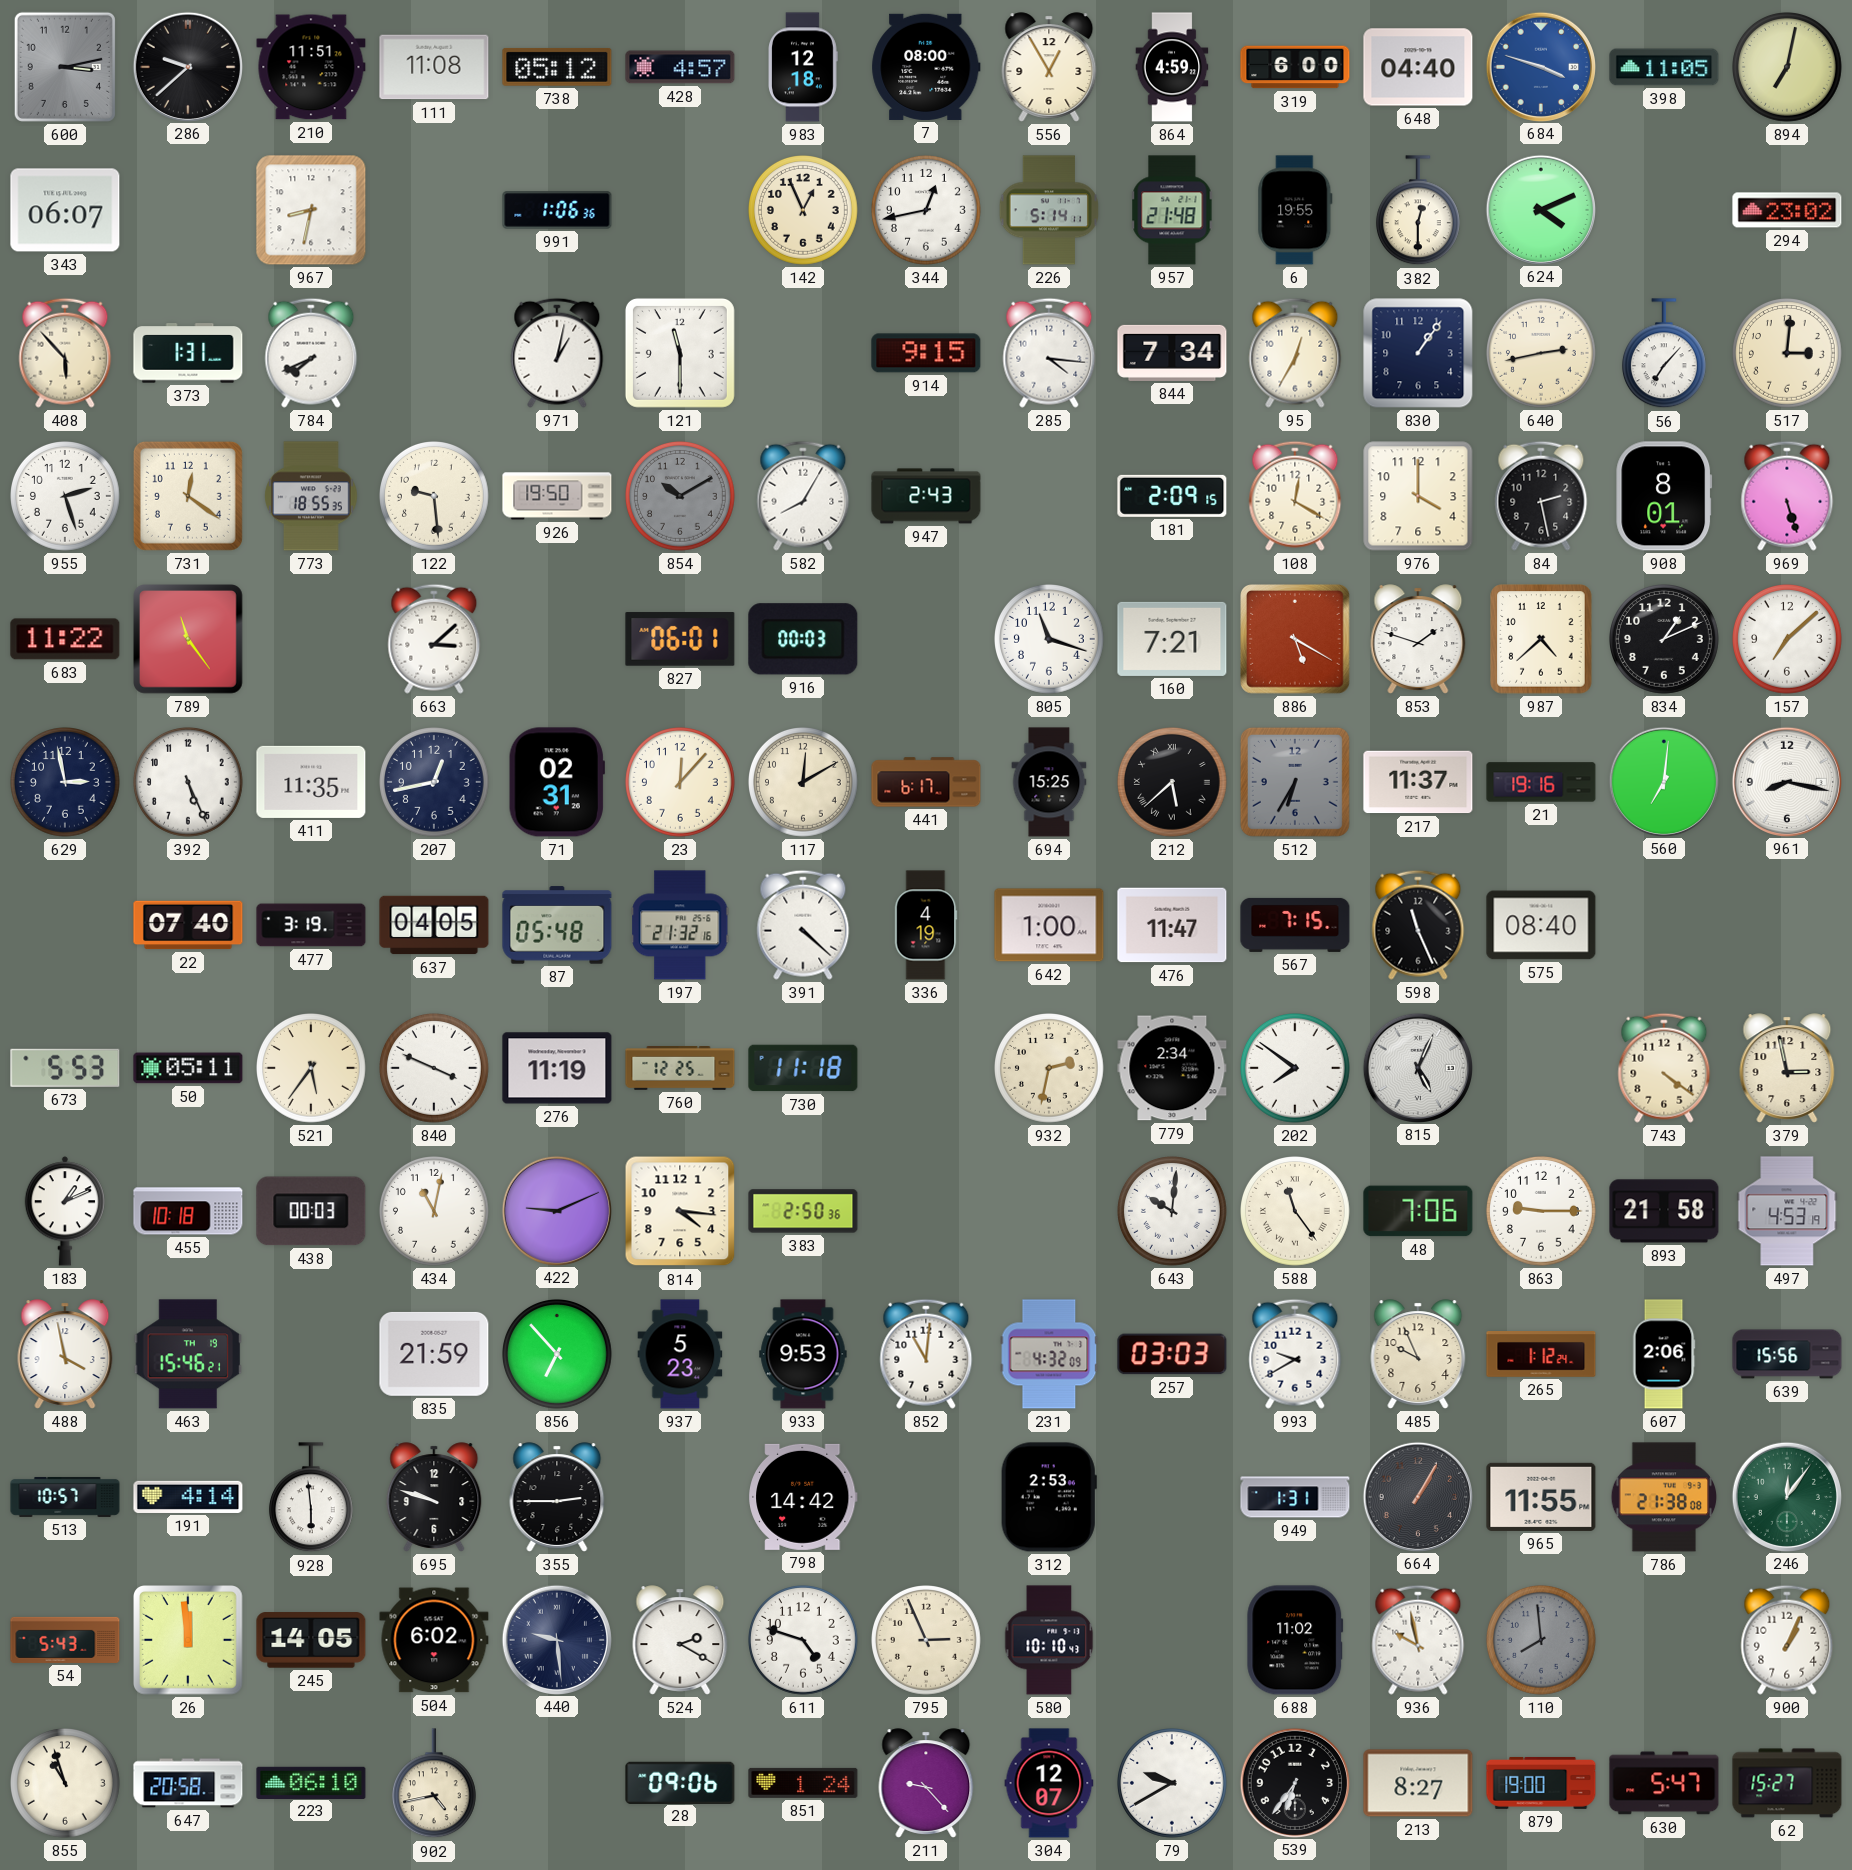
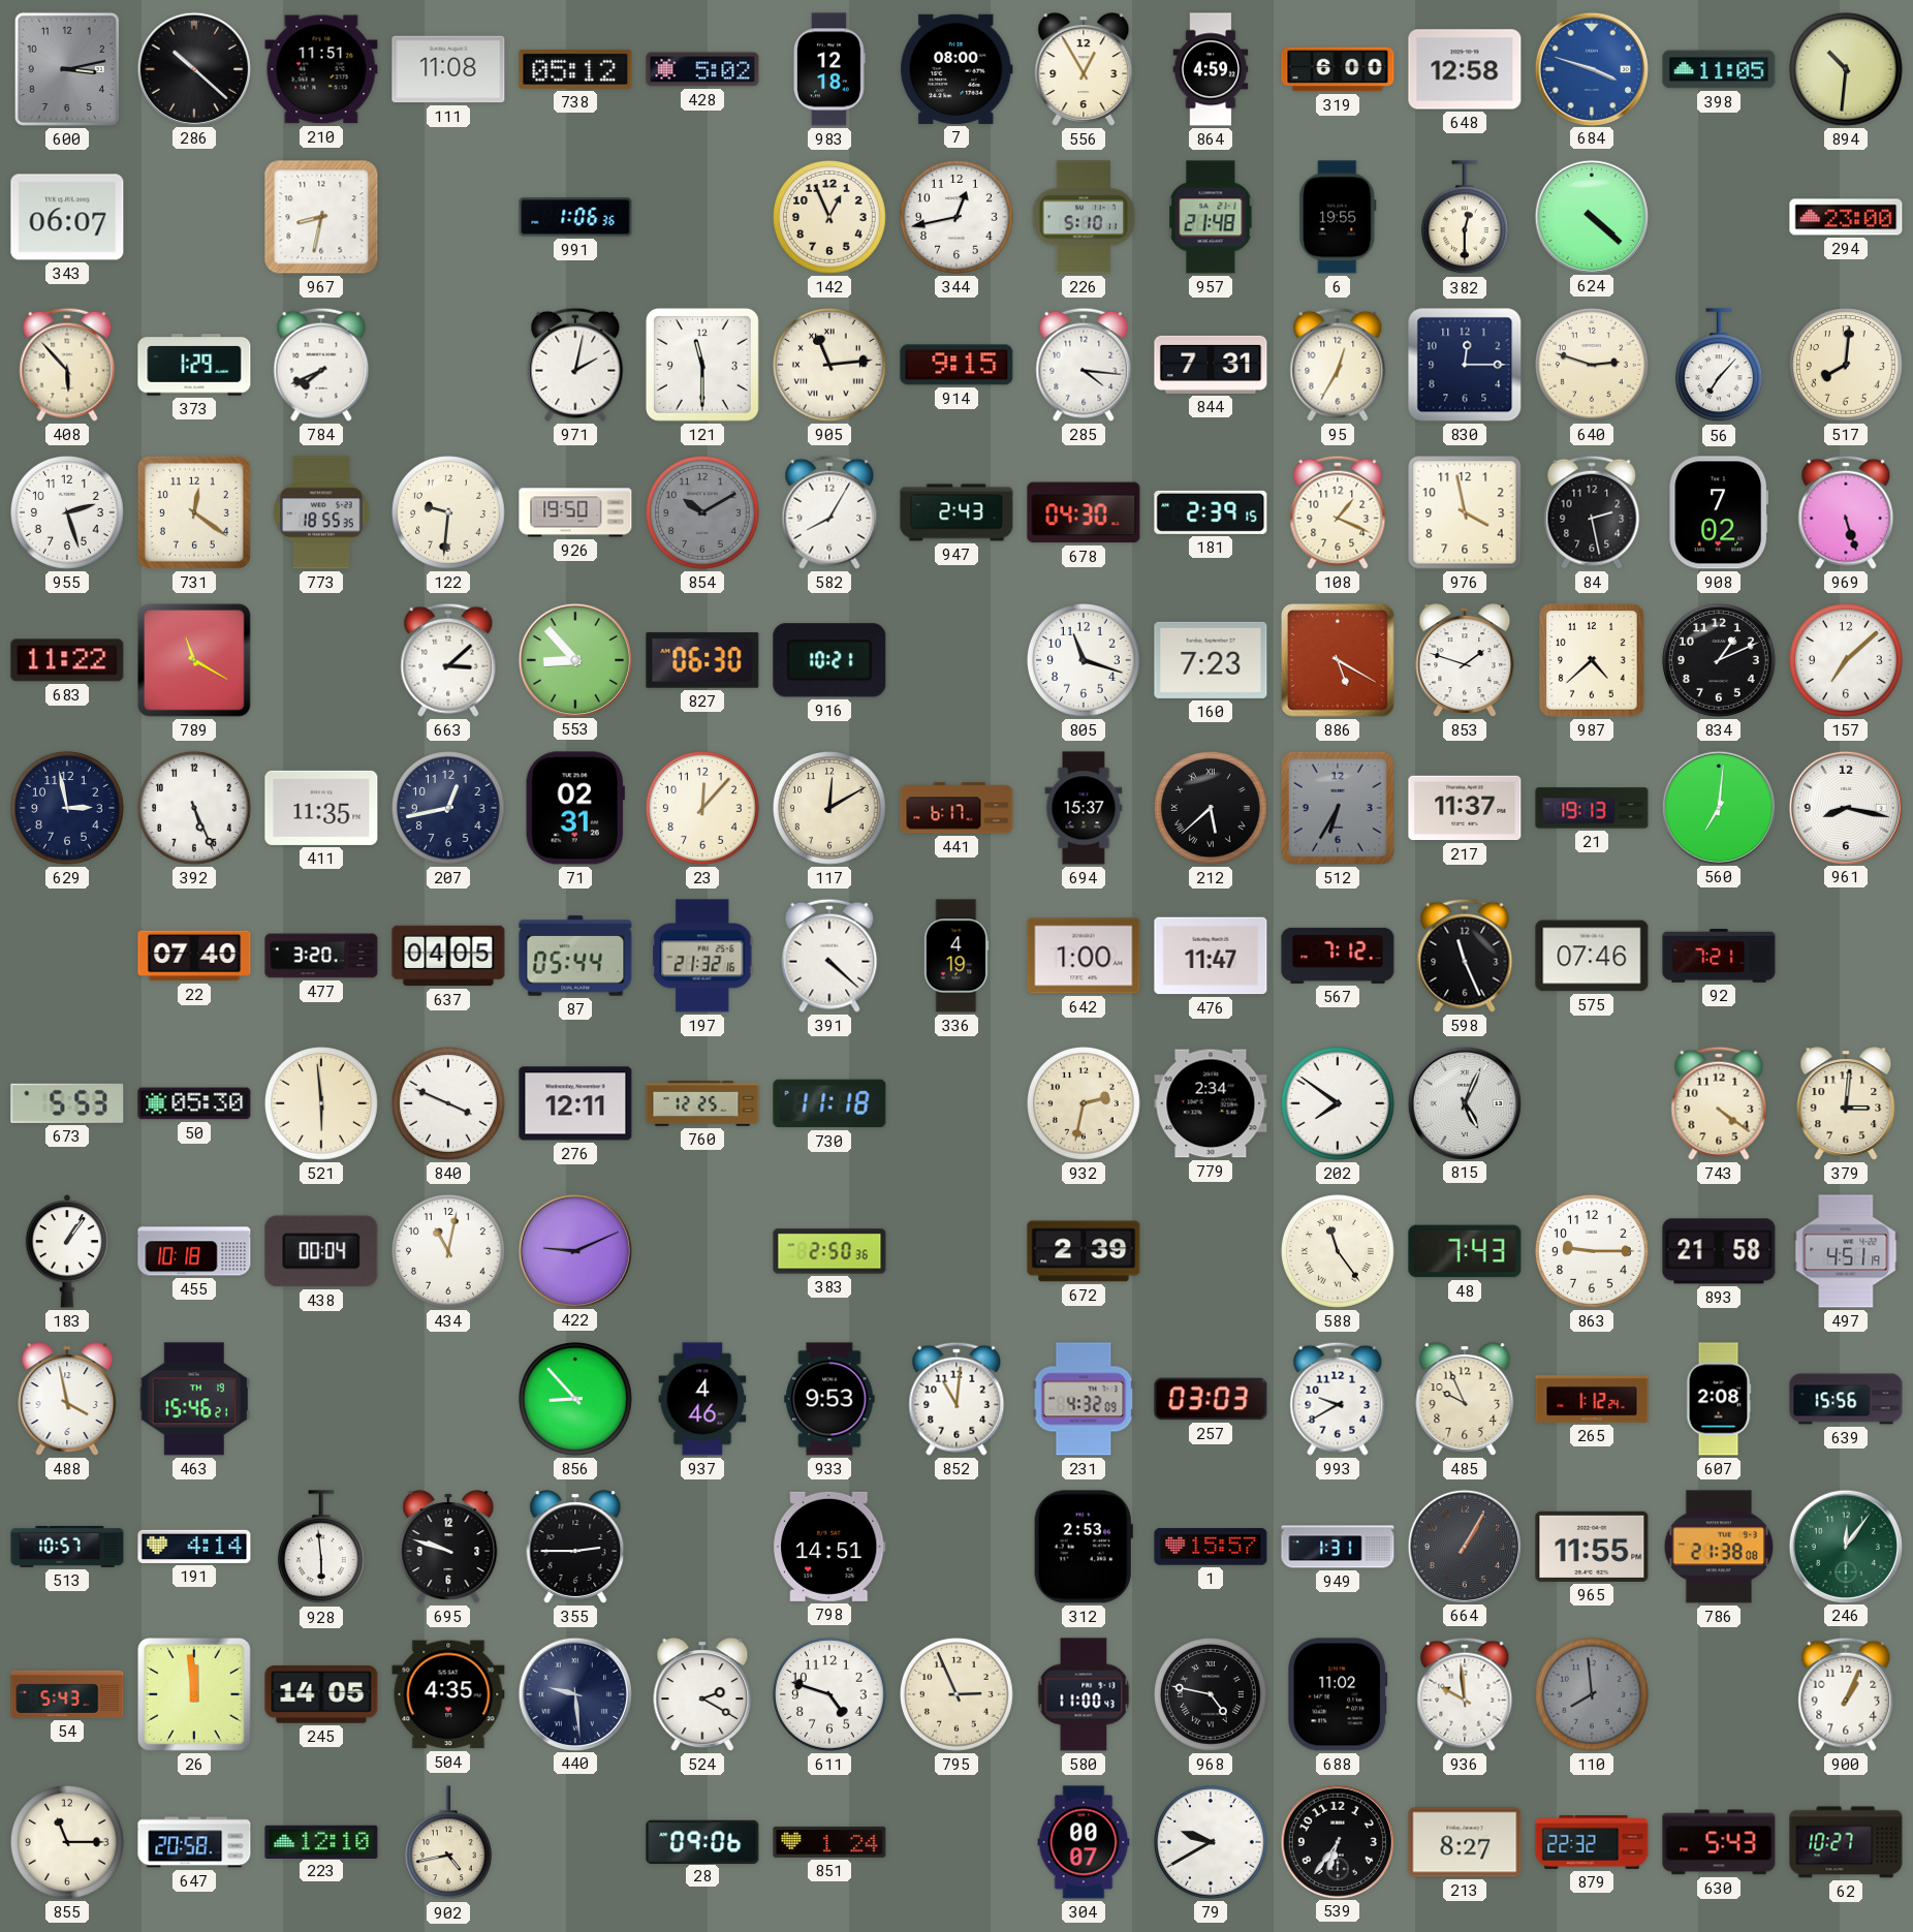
286: 9:38 -> 10:22 (193, 68)
428: 4:57 -> 5:02 (702, 69)
648: 04:40 -> 12:58 (1465, 69)
894: 7:02 -> 10:31 (1847, 70)
226: 5:14 -> 5:10 (1083, 217)
624: 4:11 -> 4:22 (1591, 216)
294: 23:02 -> 23:00 (1846, 217)
373: 1:31 -> 1:29 (194, 365)
971: 1:02 -> 2:02 (575, 365)
905: none -> 11:14 (830, 366)
844: 7:34 -> 7:31 (1211, 365)
830: 1:06 -> 12:15 (1465, 365)
640: 2:43 -> 2:48 (1593, 366)
517: 3:01 -> 8:01 (1847, 366)
122: 9:29 -> 9:31 (449, 513)
678: none -> 04:30 (1084, 512)
181: 2:09 -> 2:39 (1211, 512)
108: 12:20 -> 1:19 (1338, 512)
976: 4:00 -> 3:58 (1465, 512)
908: 8:01 -> 7:02 (1719, 512)
789: 11:24 -> 11:20 (195, 661)
553: none -> 8:53 (574, 659)
827: 06:01 -> 06:30 (702, 660)
916: 00:03 -> 10:21 (829, 660)
160: 7:21 -> 7:23 (1211, 660)
694: 15:25 -> 15:37 (1084, 808)
21: 19:16 -> 19:13 (1592, 808)
477: 3:19 -> 3:20 (321, 956)
87: 05:48 -> 05:44 (575, 956)
567: 7:15 -> 7:12 (1338, 956)
575: 08:40 -> 07:46 (1592, 956)
92: none -> 7:21 (1719, 957)
50: 05:11 -> 05:30 (194, 1103)
521: 5:36 -> 5:59 (322, 1104)
276: 11:19 -> 12:11 (575, 1103)
379: 2:58 -> 3:01 (1846, 1103)
183: 1:11 -> 1:06 (66, 1251)
438: 00:03 -> 00:04 (321, 1251)
814: 4:16 -> none (680, 1211)
672: none -> 2:39 (1084, 1251)
643: 10:01 -> none (1173, 1212)
48: 7:06 -> 7:43 (1465, 1251)
497: 4:53 -> 4:51 (1846, 1251)
835: 21:59 -> none (434, 1354)
856: 6:53 -> 8:53 (576, 1400)
937: 5:23 -> 4:46 (702, 1399)
607: 2:06 -> 2:08 (1719, 1399)
798: 14:42 -> 14:51 (830, 1547)
1: none -> 15:57 (1211, 1547)
504: 6:02 -> 4:35 (448, 1694)
580: 10:10 -> 11:00 (1084, 1694)
968: none -> 4:47 (1212, 1695)
936: 9:58 -> 9:59 (1465, 1694)
855: 10:57 -> 11:15 (68, 1843)
223: 06:10 -> 12:10 (321, 1841)
211: 9:23 -> none (926, 1783)
304: 12:07 -> 00:07 (1084, 1842)
879: 19:00 -> 22:32 (1592, 1842)
630: 5:47 -> 5:43 (1719, 1842)
62: 15:27 -> 10:27 (1846, 1842)
